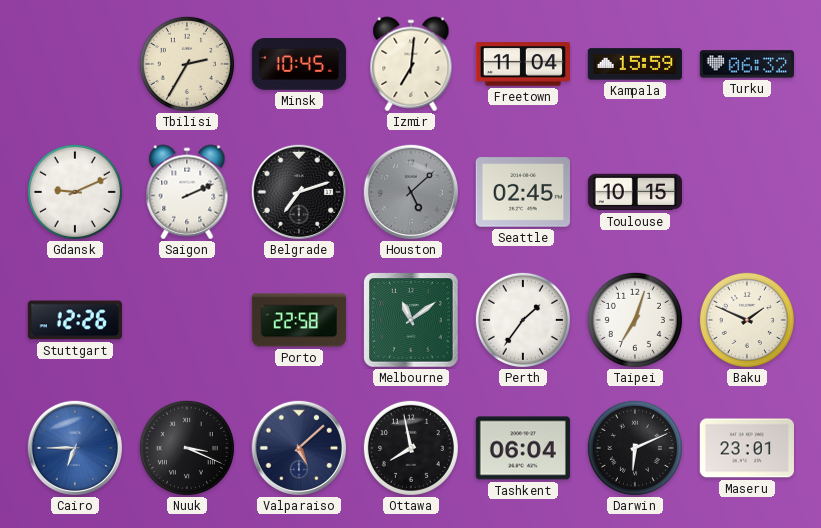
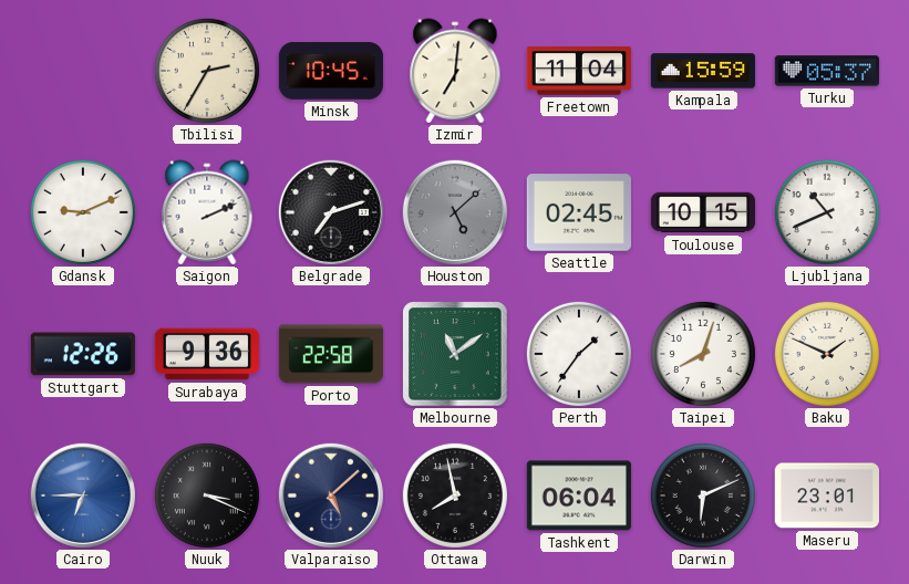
Turku: 06:32 -> 05:37 (826, 71)
Ljubljana: none -> 10:41 (827, 212)
Surabaya: none -> 9:36 (206, 354)
Taipei: 7:03 -> 8:03 (703, 354)
